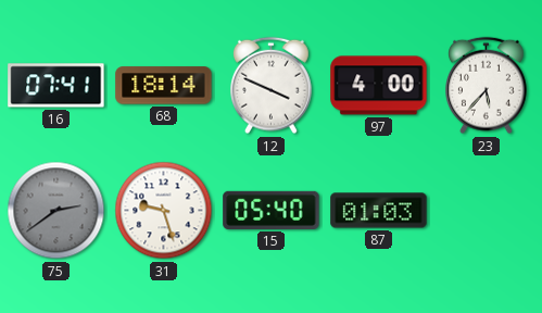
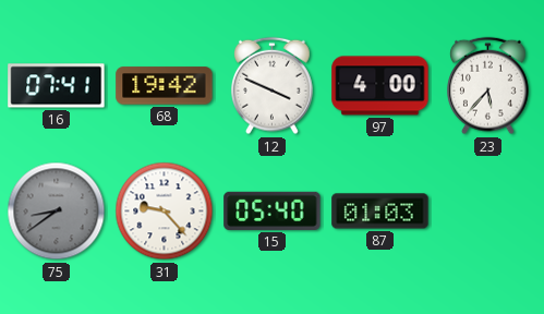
68: 18:14 -> 19:42 (165, 86)
75: 2:39 -> 8:39 (57, 212)
31: 9:27 -> 9:23 (165, 212)
